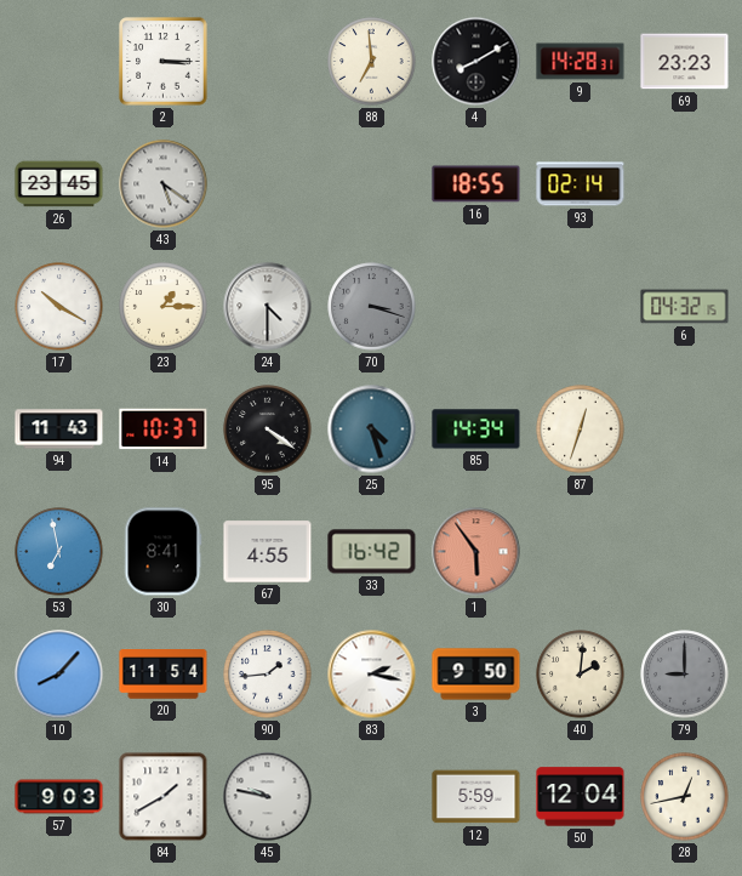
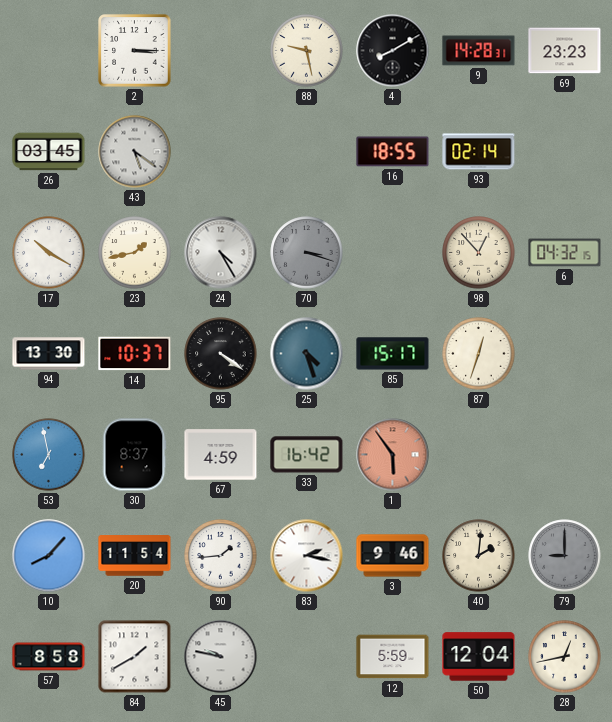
88: 6:59 -> 9:28 (307, 51)
26: 23:45 -> 03:45 (49, 152)
23: 1:15 -> 1:43 (135, 253)
24: 4:30 -> 4:25 (221, 253)
98: none -> 12:53 (479, 253)
94: 11:43 -> 13:30 (49, 354)
85: 14:34 -> 15:17 (393, 354)
30: 8:41 -> 8:37 (134, 455)
67: 4:55 -> 4:59 (221, 455)
3: 9:50 -> 9:46 (393, 556)
57: 9:03 -> 8:58 (49, 657)
